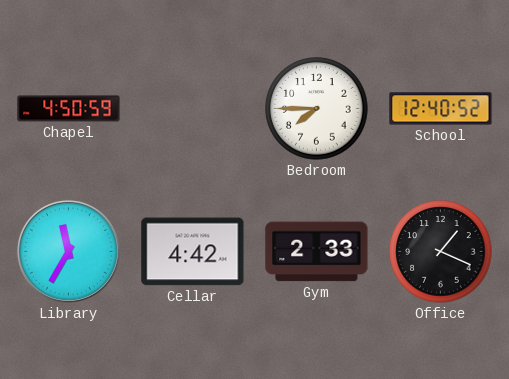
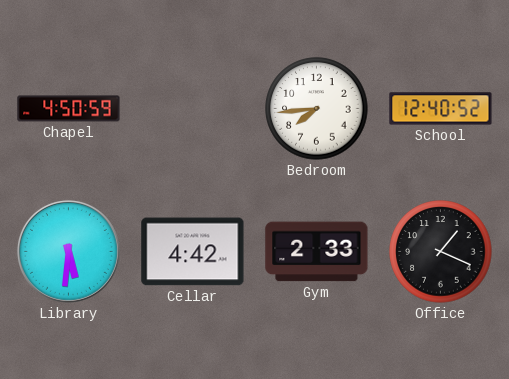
Bedroom: 7:45 -> 7:44 (317, 109)
Library: 11:35 -> 5:31 (68, 251)
